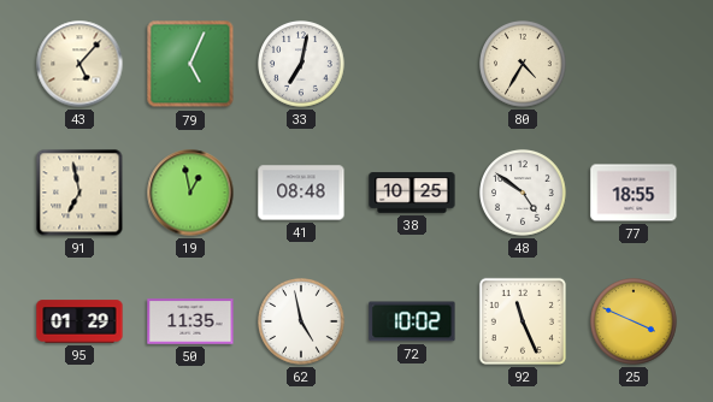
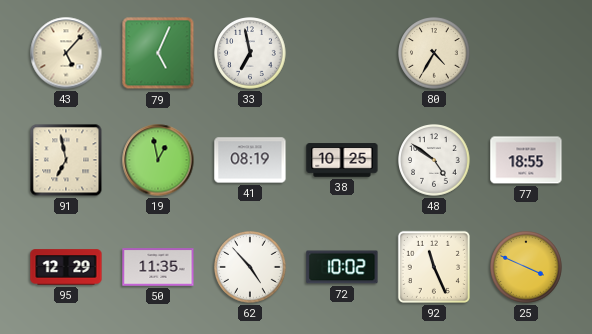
33: 7:02 -> 6:58 (250, 53)
41: 08:48 -> 08:19 (250, 160)
95: 01:29 -> 12:29 (66, 267)
62: 4:58 -> 4:53 (250, 267)
